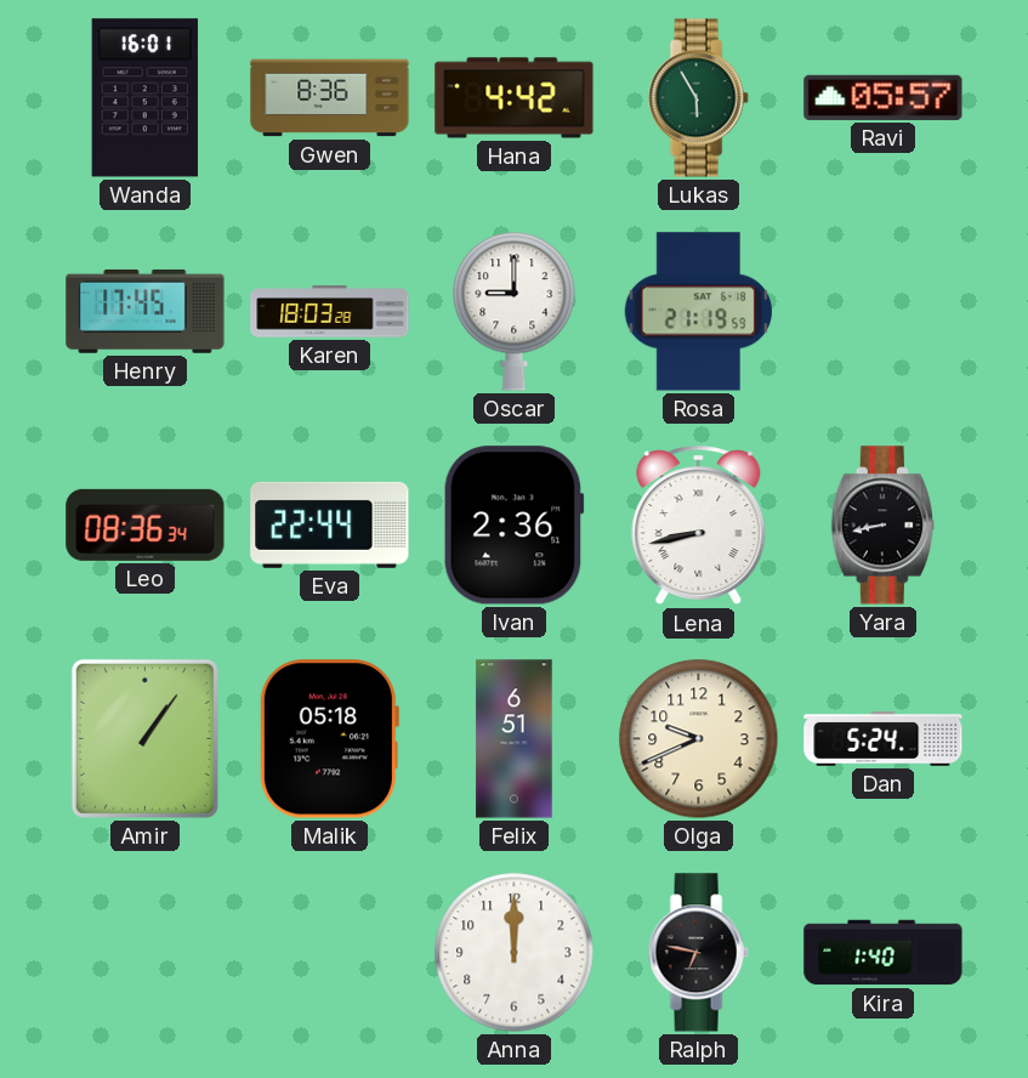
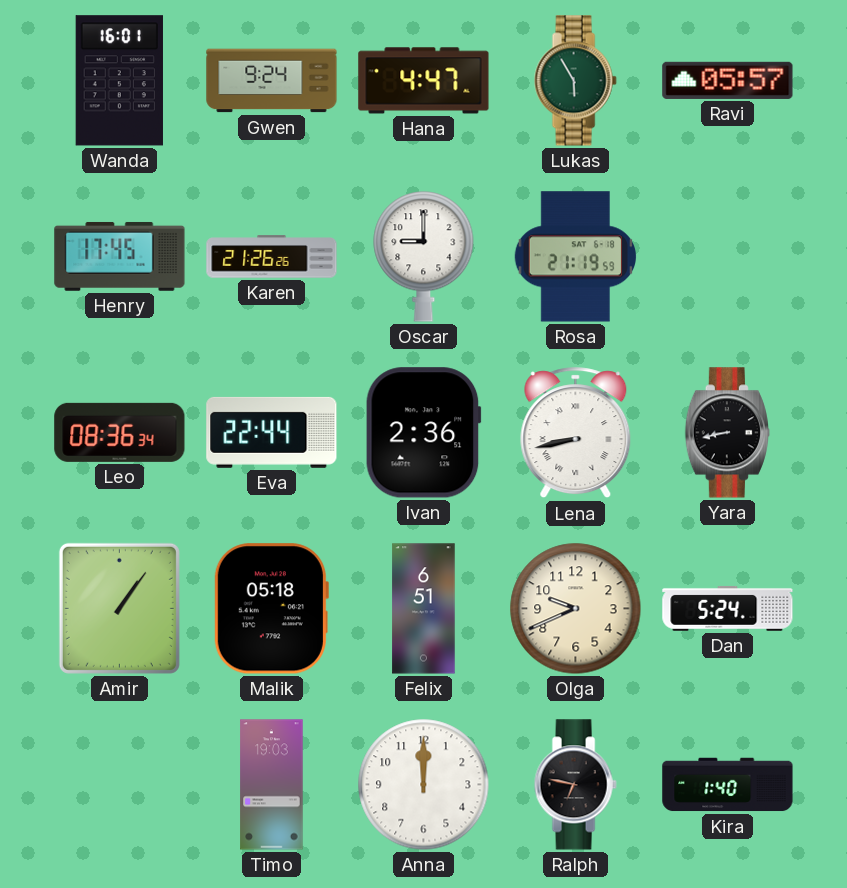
Gwen: 8:36 -> 9:24 (272, 81)
Hana: 4:42 -> 4:47 (424, 81)
Karen: 18:03 -> 21:26 (272, 257)
Timo: none -> 19:03 (272, 785)
